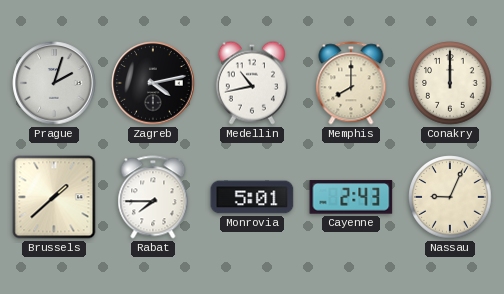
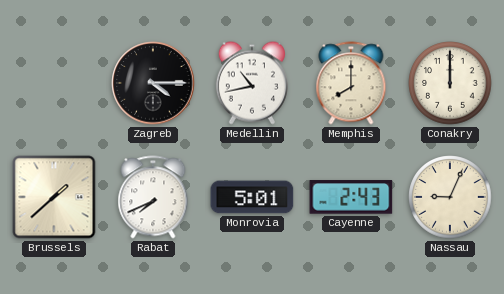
Prague: 2:03 -> none (54, 83)
Zagreb: 4:13 -> 4:15 (153, 83)
Rabat: 7:45 -> 7:41 (153, 197)
